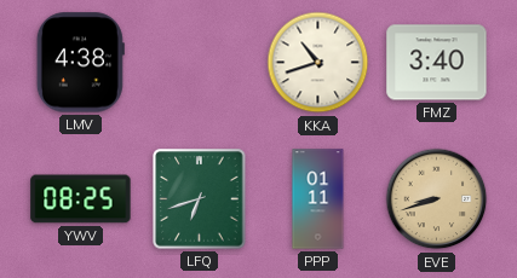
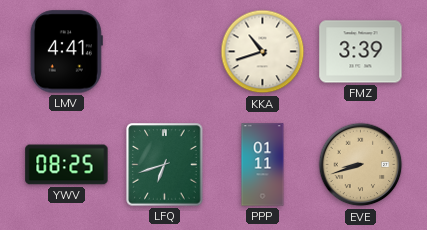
LMV: 4:38 -> 4:41 (66, 52)
FMZ: 3:40 -> 3:39 (361, 52)
